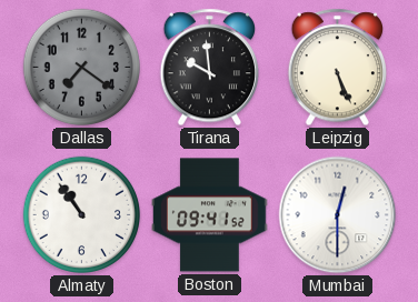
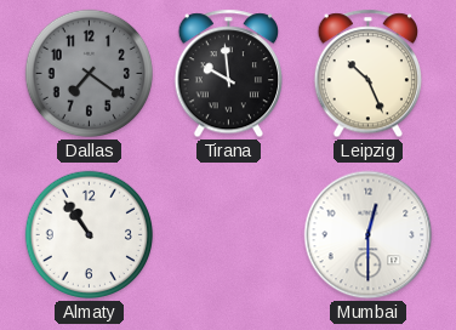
Leipzig: 5:26 -> 10:26 (367, 74)
Boston: 09:41 -> none (210, 215)
